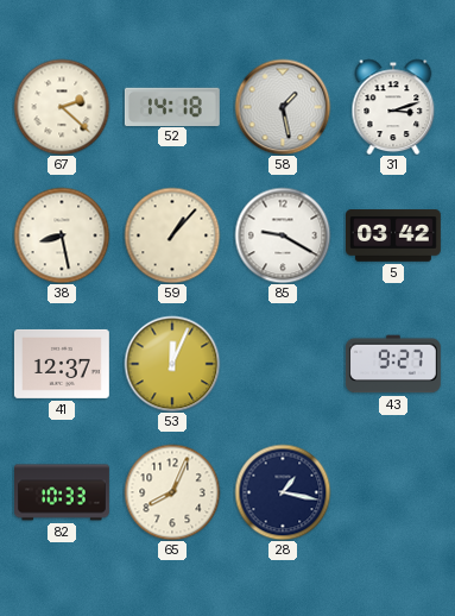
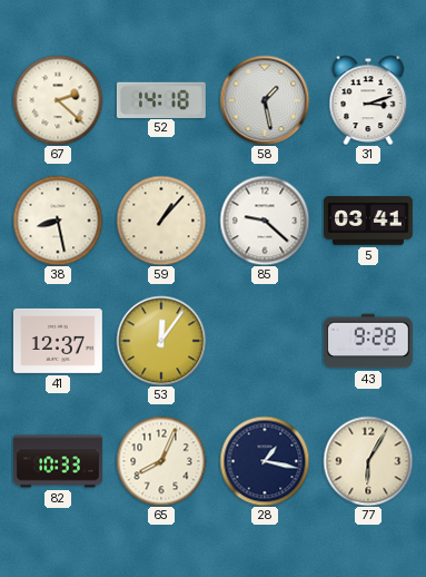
85: 9:20 -> 9:22 (265, 221)
5: 03:42 -> 03:41 (369, 221)
53: 12:04 -> 12:06 (161, 341)
43: 9:27 -> 9:28 (368, 341)
77: none -> 6:05 (368, 461)
